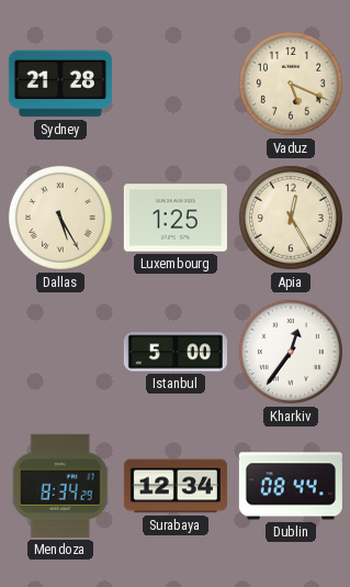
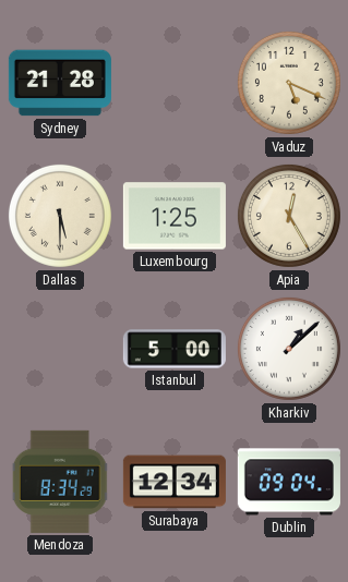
Dallas: 5:25 -> 5:30 (60, 216)
Kharkiv: 12:36 -> 1:08 (289, 349)
Dublin: 08:44 -> 09:04 (289, 482)
